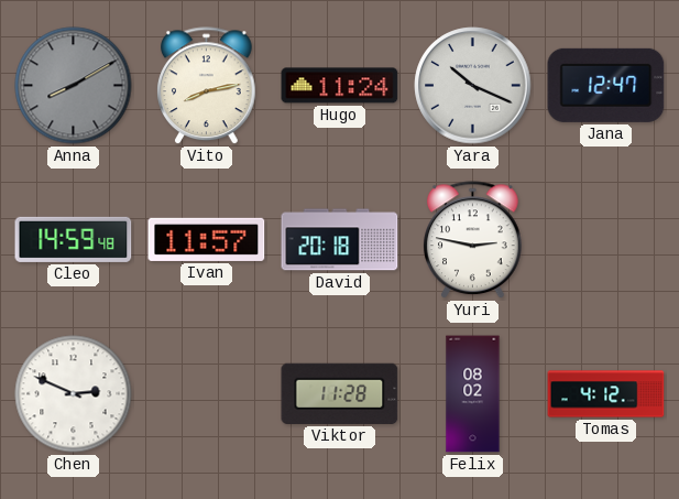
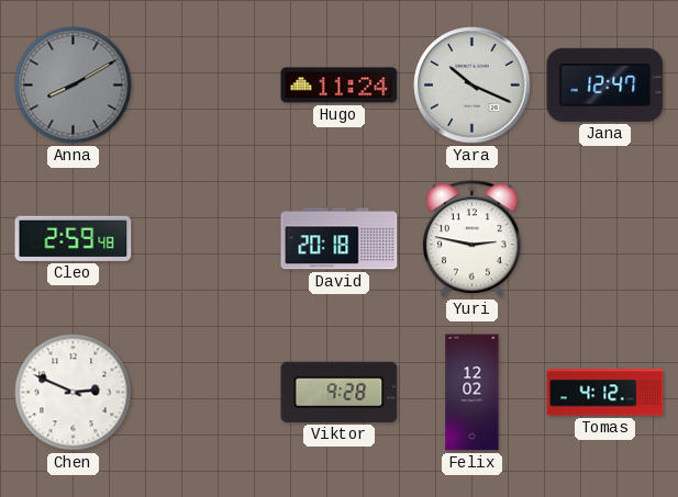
Vito: 8:13 -> none (207, 86)
Cleo: 14:59 -> 2:59 (74, 238)
Ivan: 11:57 -> none (207, 239)
Viktor: 11:28 -> 9:28 (340, 392)
Felix: 08:02 -> 12:02 (473, 393)
